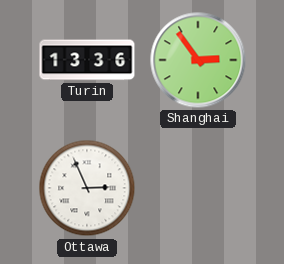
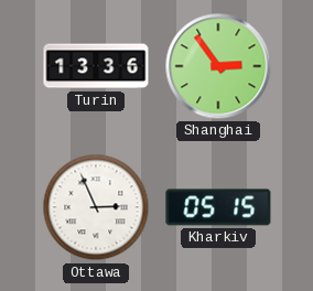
Kharkiv: none -> 05:15 (218, 207)
